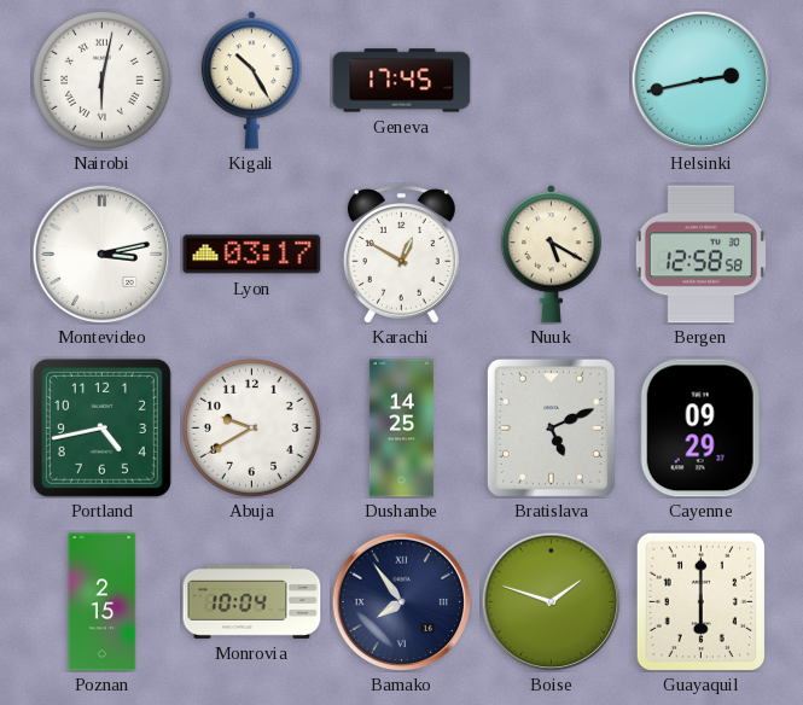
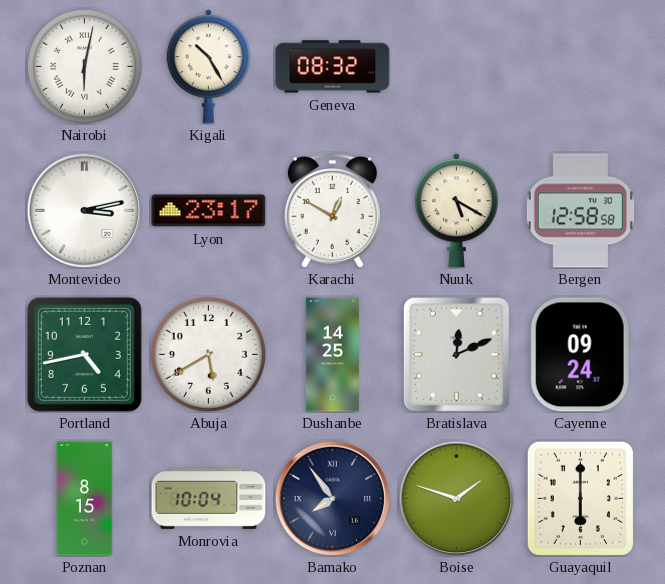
Geneva: 17:45 -> 08:32 (333, 67)
Helsinki: 2:43 -> none (700, 80)
Lyon: 03:17 -> 23:17 (209, 211)
Abuja: 9:40 -> 5:40 (208, 354)
Bratislava: 5:11 -> 12:11 (456, 354)
Cayenne: 09:29 -> 09:24 (580, 355)
Poznan: 2:15 -> 8:15 (85, 499)
